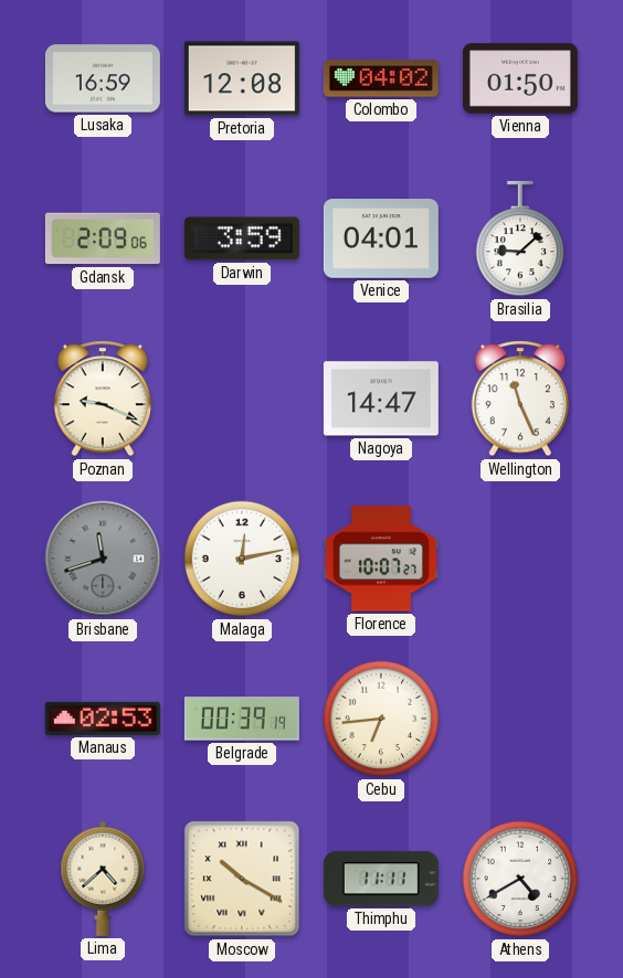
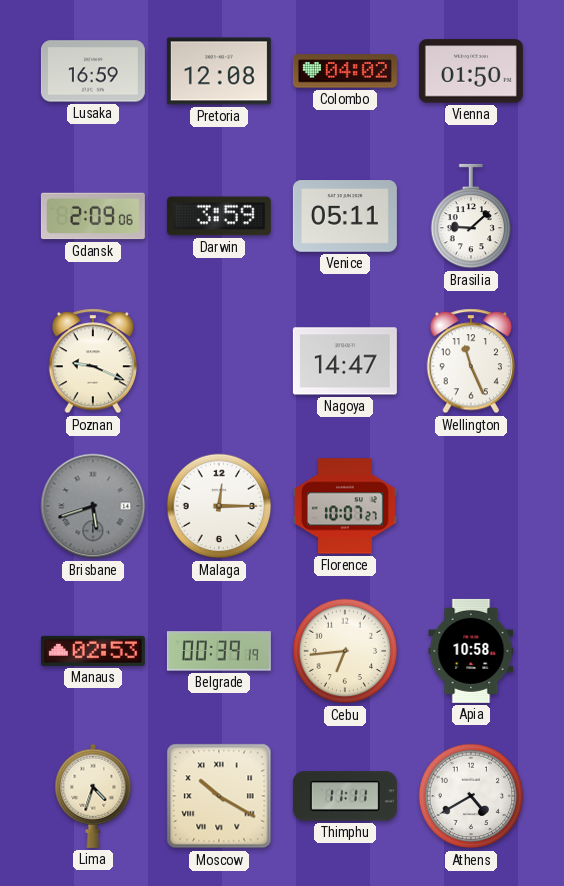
Venice: 04:01 -> 05:11 (345, 216)
Brisbane: 11:42 -> 5:42 (93, 506)
Malaga: 12:13 -> 12:15 (219, 506)
Apia: none -> 10:58 (471, 651)
Lima: 4:38 -> 4:33 (93, 796)
